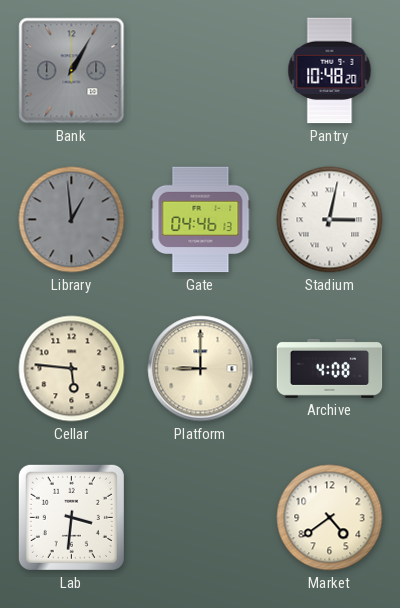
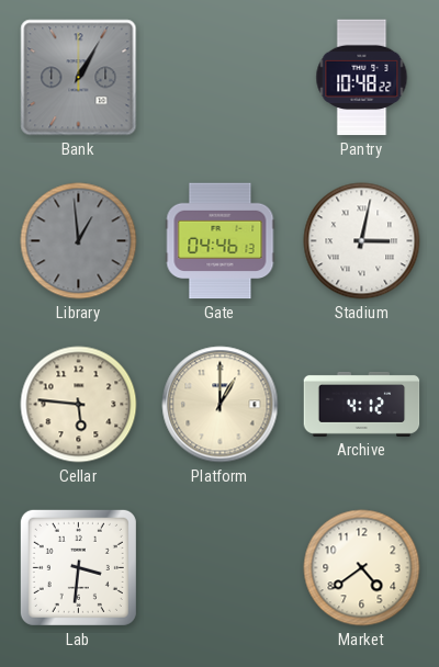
Pantry: 10:48:20 -> 10:48:22 (362, 78)
Platform: 9:00 -> 1:00 (221, 405)
Archive: 4:08 -> 4:12 (362, 404)
